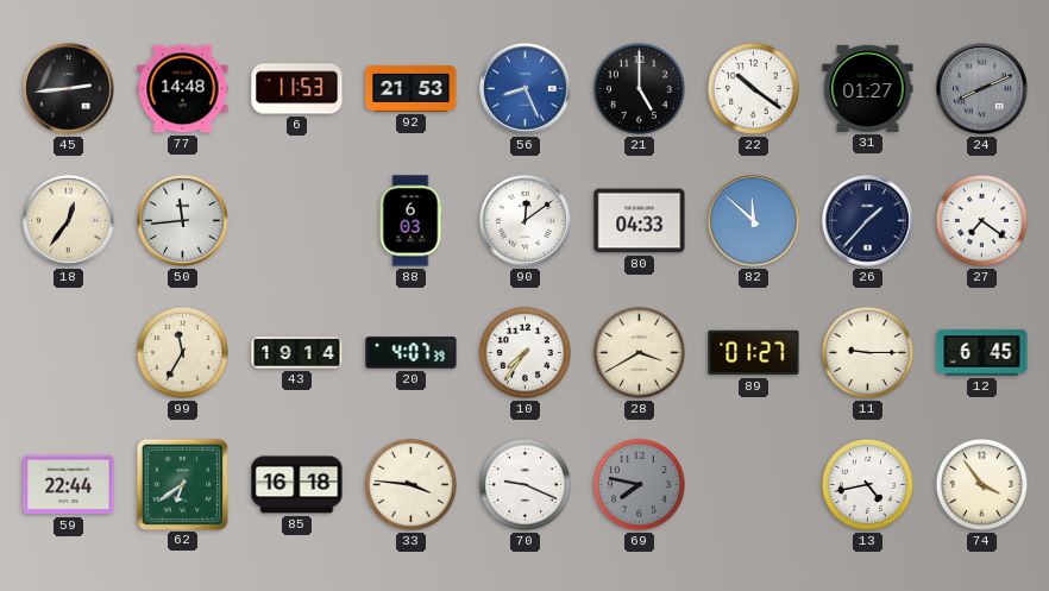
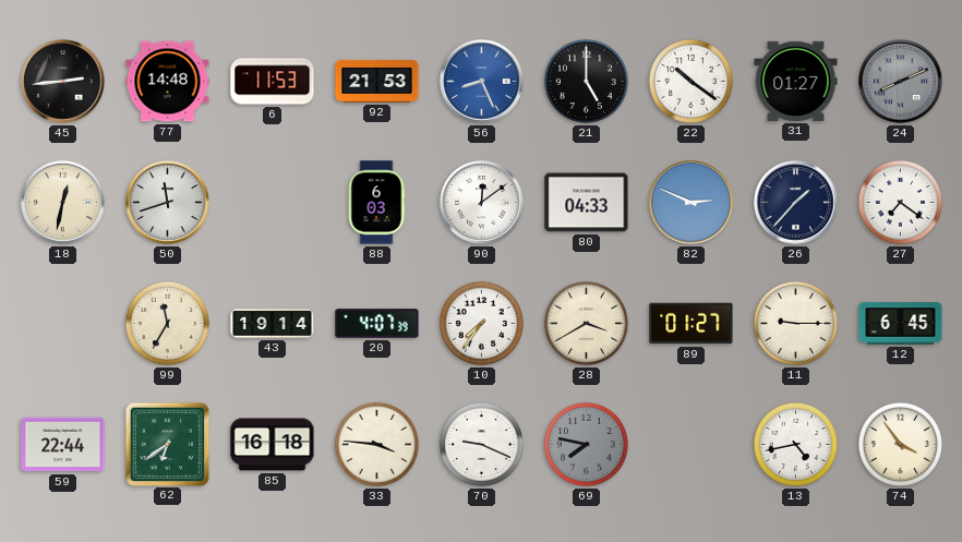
18: 12:36 -> 12:32 (63, 203)
50: 11:44 -> 11:42 (168, 203)
82: 11:52 -> 2:49 (692, 203)
